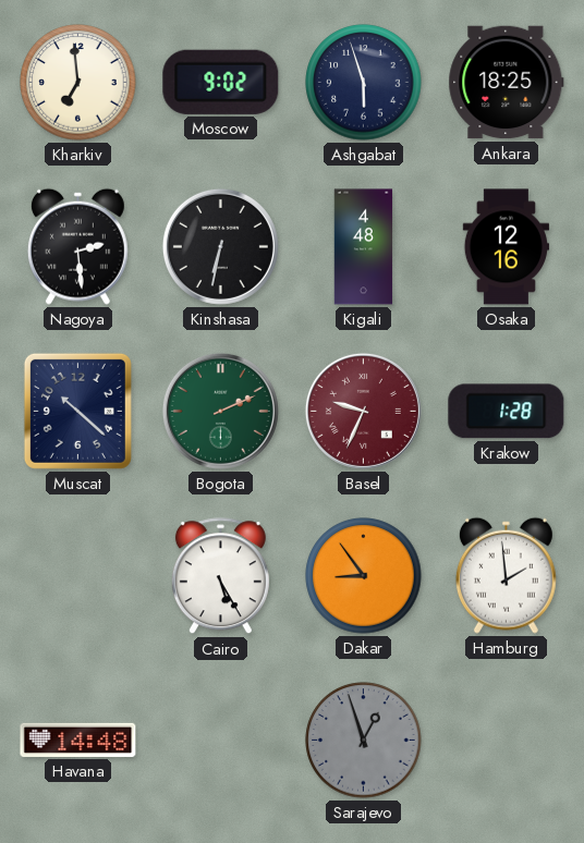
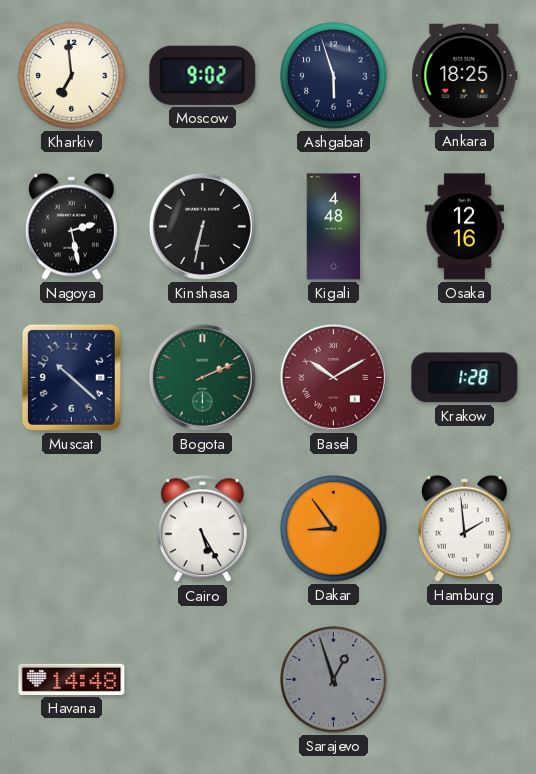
Nagoya: 2:29 -> 2:28 (71, 226)
Basel: 9:34 -> 10:10 (333, 377)
